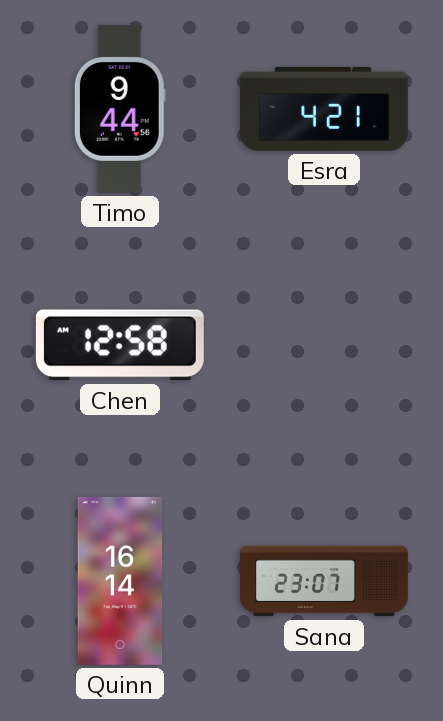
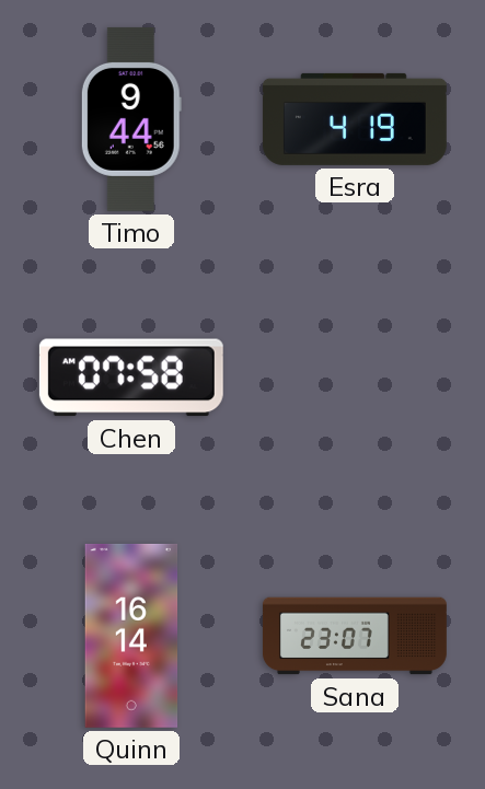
Esra: 4:21 -> 4:19 (355, 119)
Chen: 12:58 -> 07:58 (131, 378)
